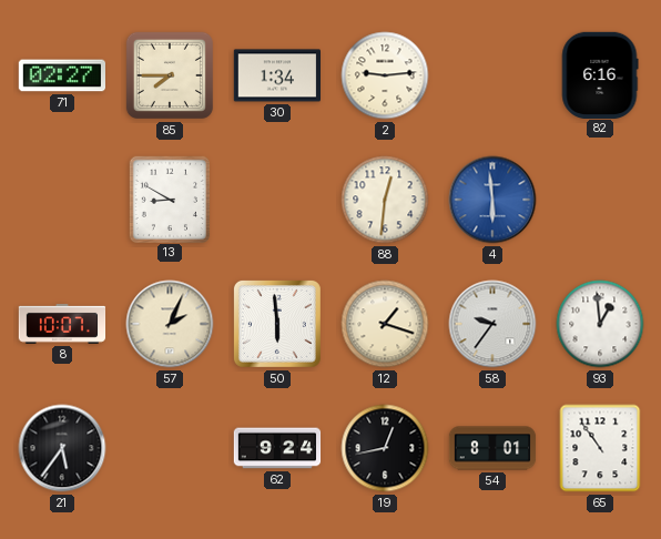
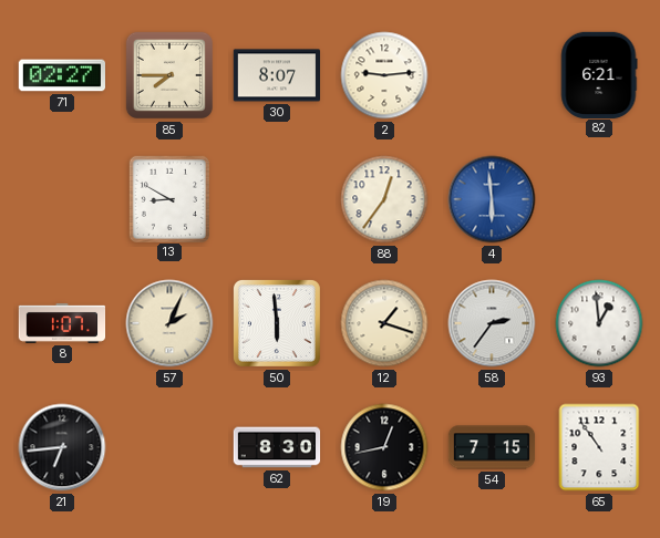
30: 1:34 -> 8:07 (276, 75)
82: 6:16 -> 6:21 (599, 74)
88: 12:31 -> 12:36 (384, 199)
8: 10:07 -> 1:07 (62, 323)
58: 9:36 -> 2:36 (492, 323)
21: 5:36 -> 6:44 (62, 447)
62: 9:24 -> 8:30 (277, 447)
54: 8:01 -> 7:15 (492, 447)
